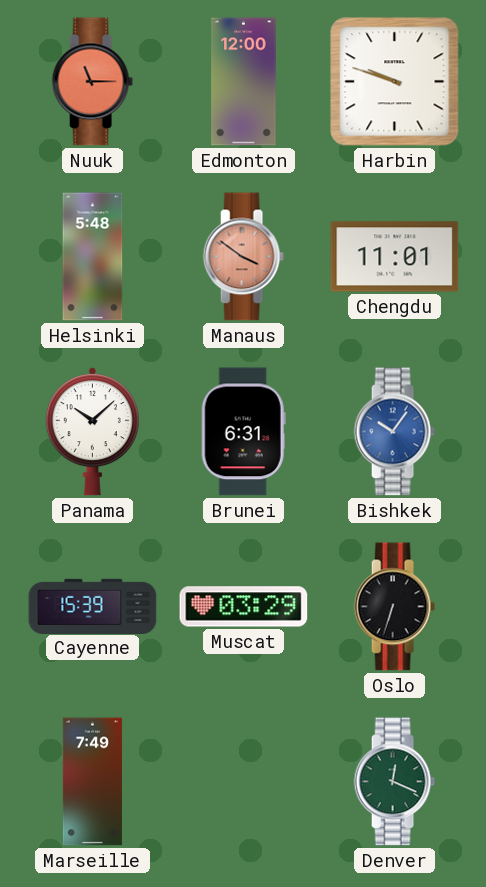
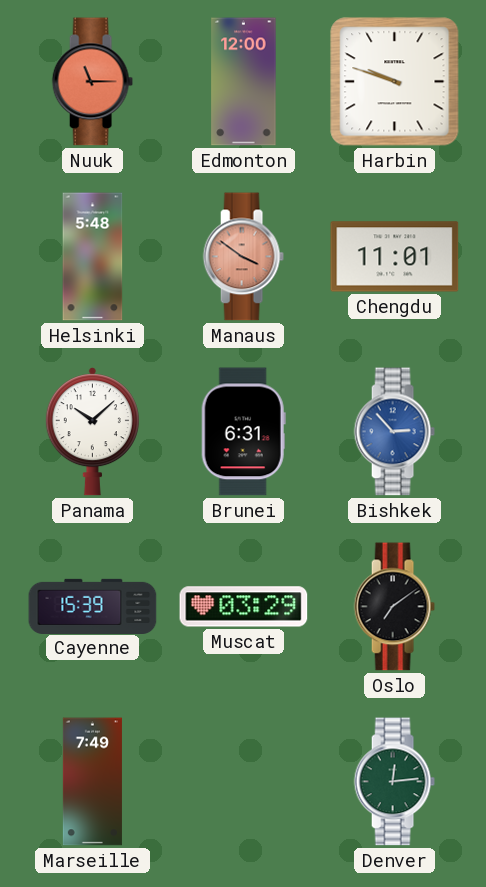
Bishkek: 10:06 -> 2:53 (394, 432)
Oslo: 6:33 -> 7:09 (394, 607)
Denver: 12:19 -> 12:14 (394, 782)
